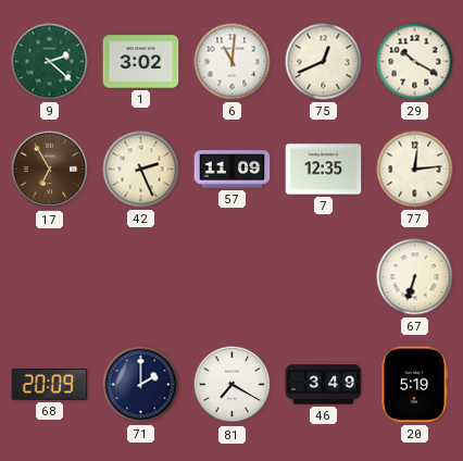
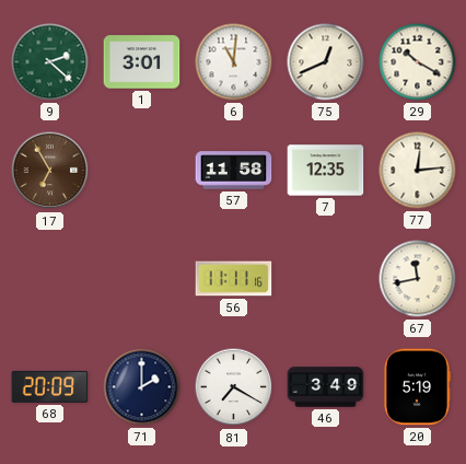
1: 3:02 -> 3:01 (142, 62)
42: 2:26 -> none (141, 170)
57: 11:09 -> 11:58 (234, 171)
56: none -> 11:11 (234, 279)
67: 6:33 -> 11:43 (418, 279)
